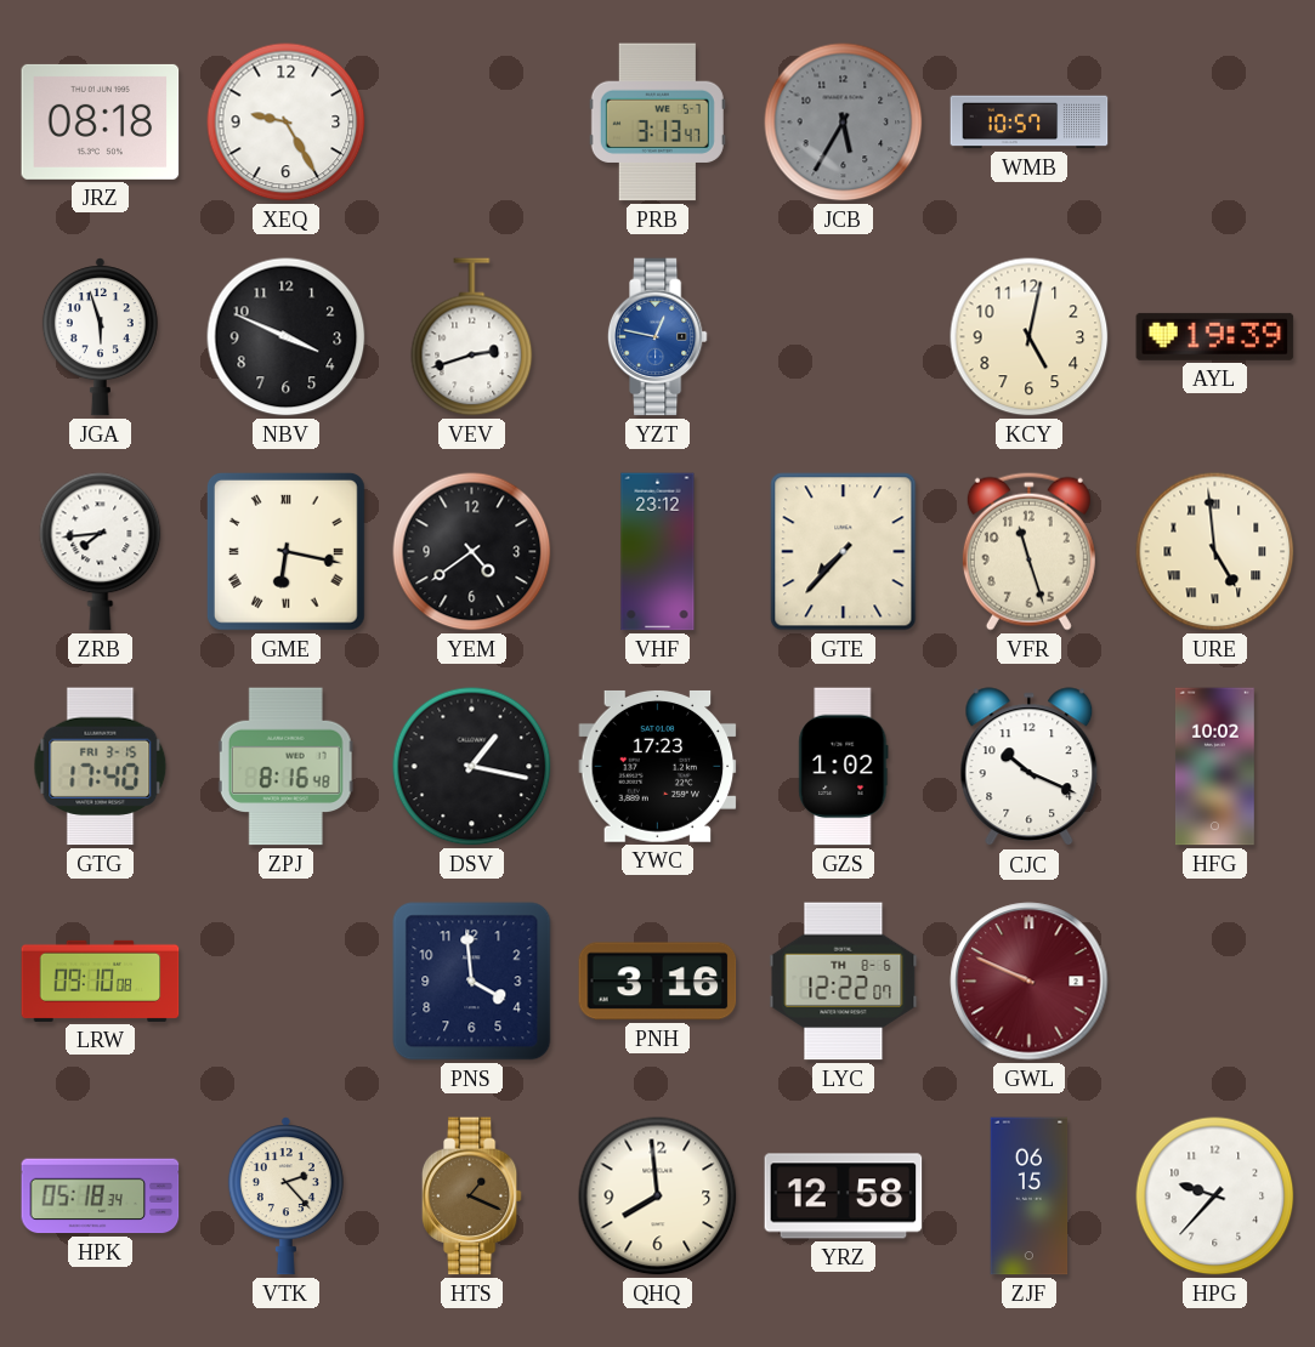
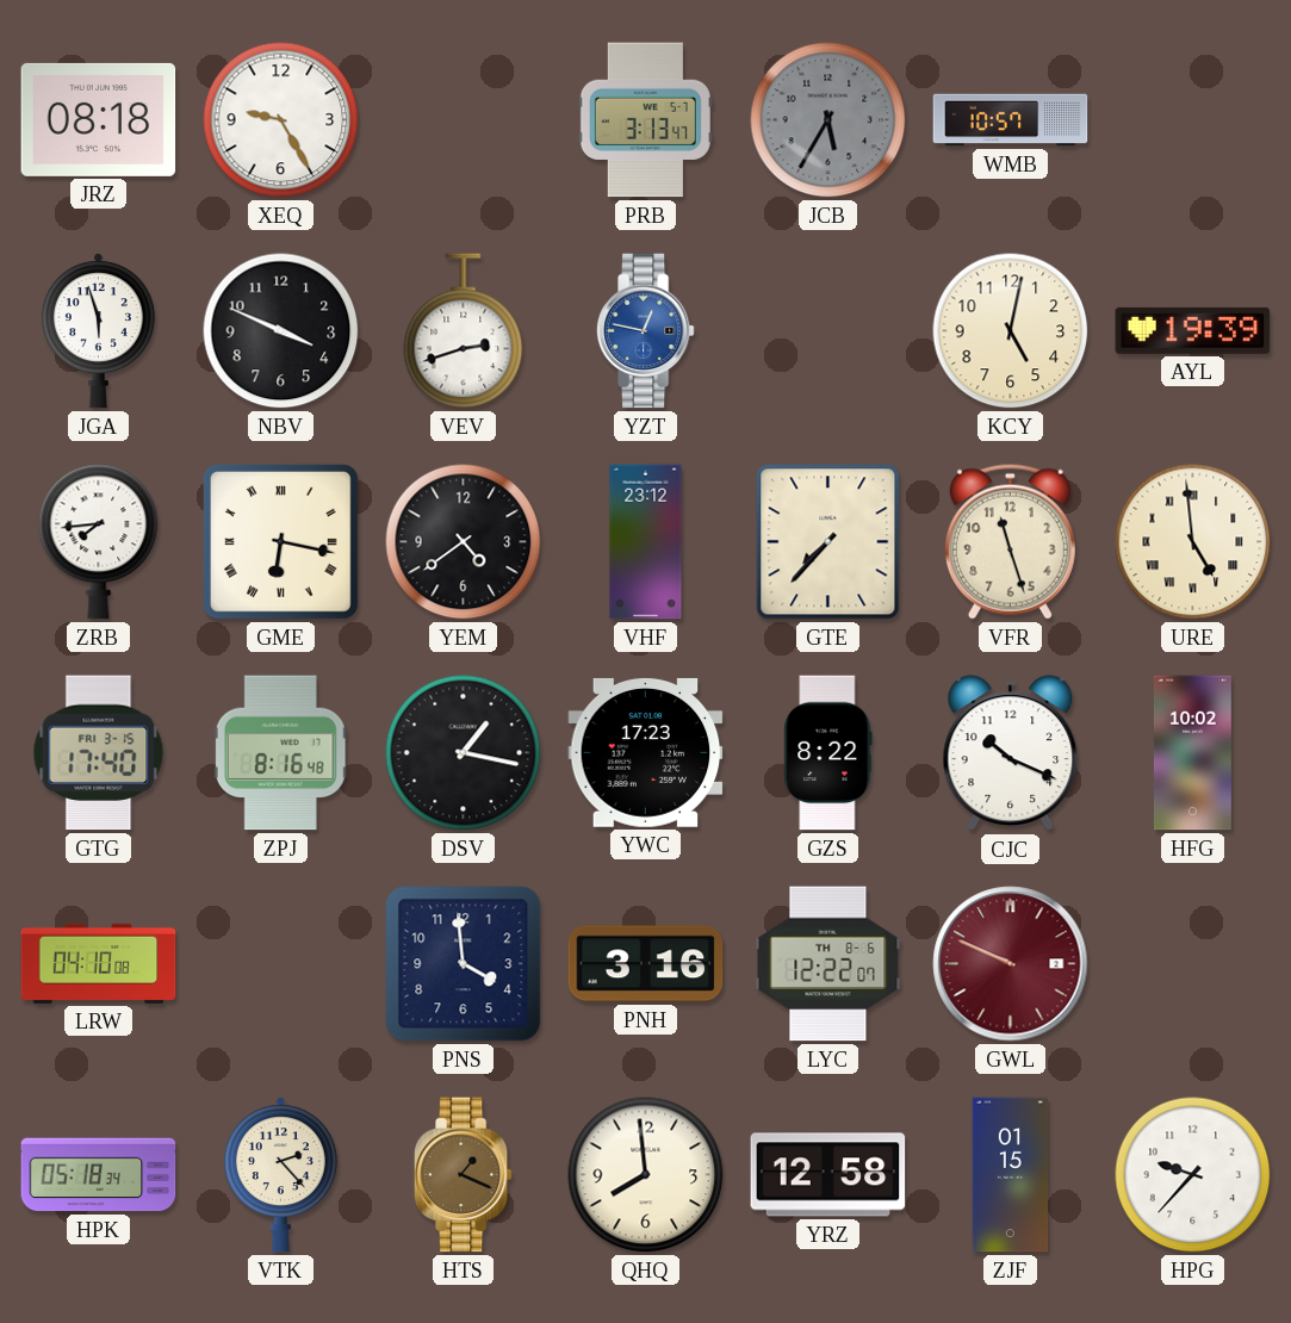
GZS: 1:02 -> 8:22 (828, 753)
LRW: 09:10 -> 04:10 (99, 963)
ZJF: 06:15 -> 01:15 (1011, 1175)
